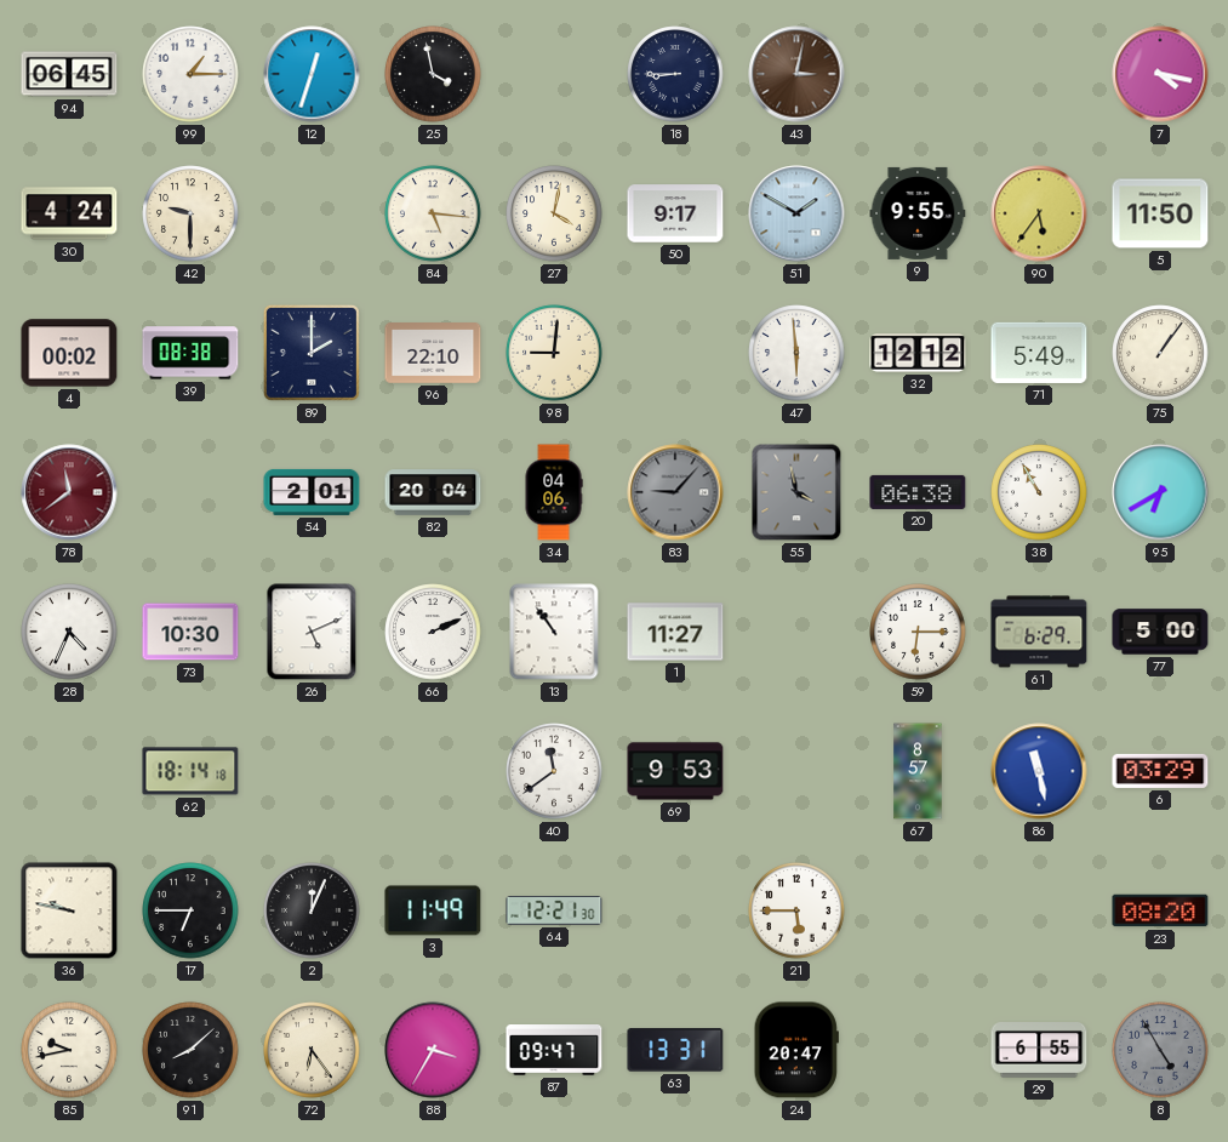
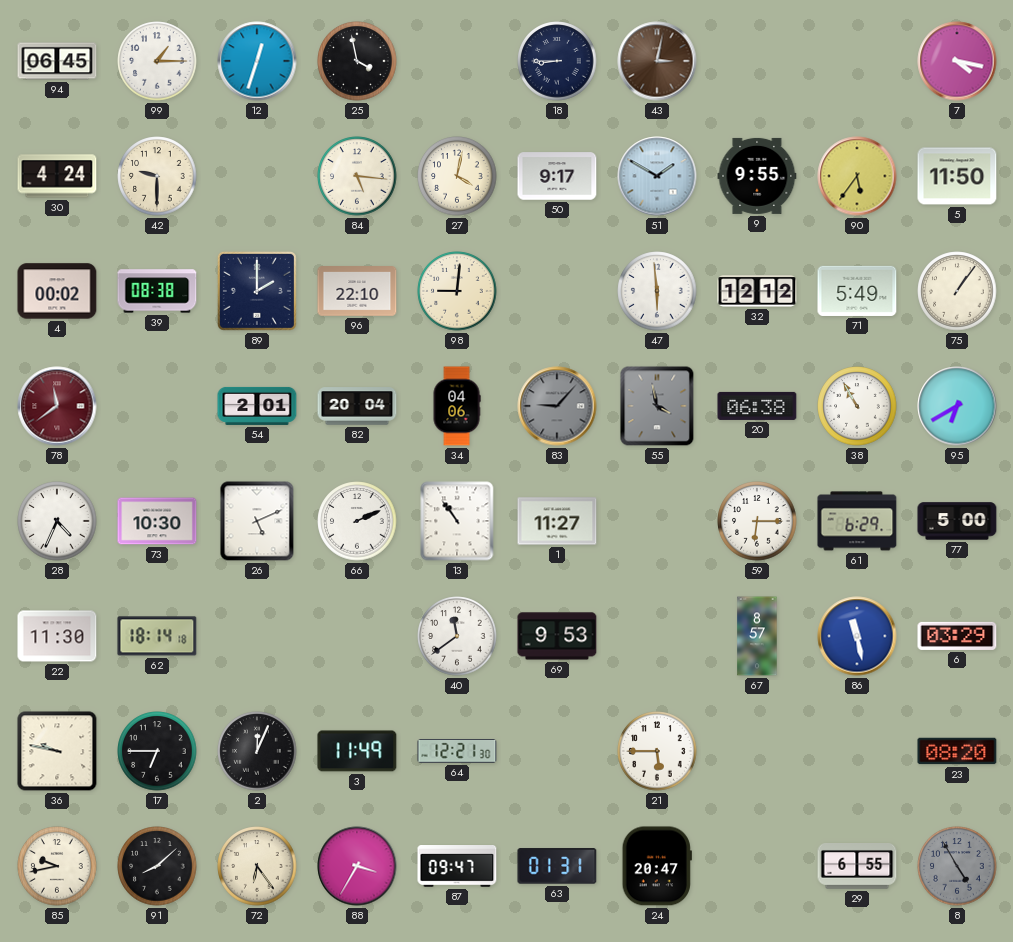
22: none -> 11:30 (57, 636)
63: 13:31 -> 01:31 (557, 866)
